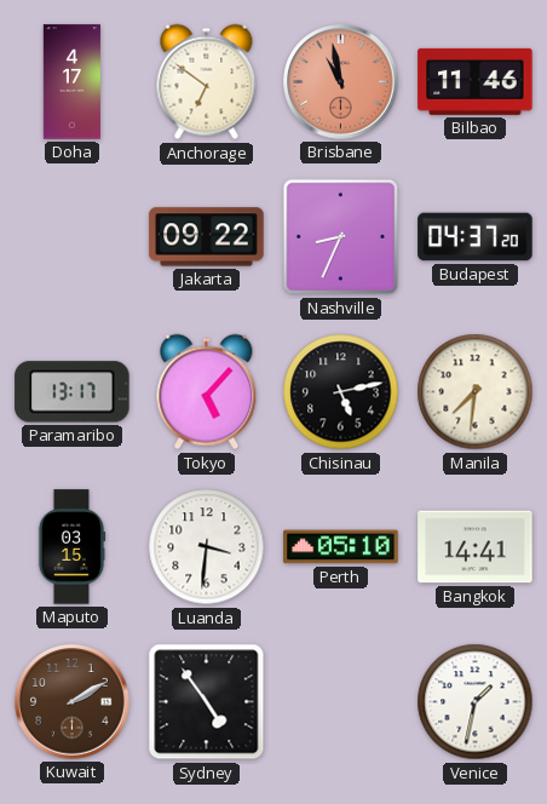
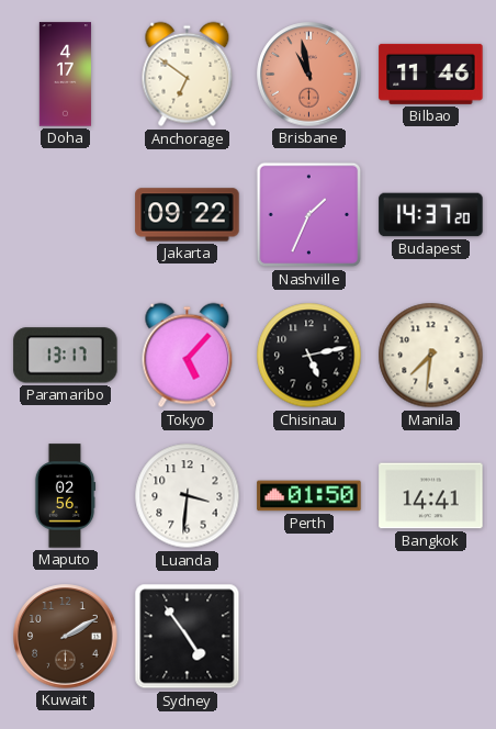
Nashville: 8:34 -> 1:34 (309, 215)
Budapest: 04:37 -> 14:37 (431, 215)
Maputo: 03:15 -> 02:56 (65, 496)
Perth: 05:10 -> 01:50 (309, 496)
Venice: 1:32 -> none (476, 702)
